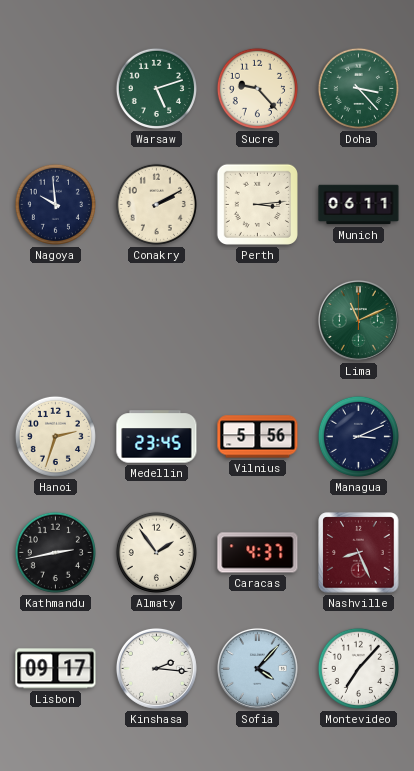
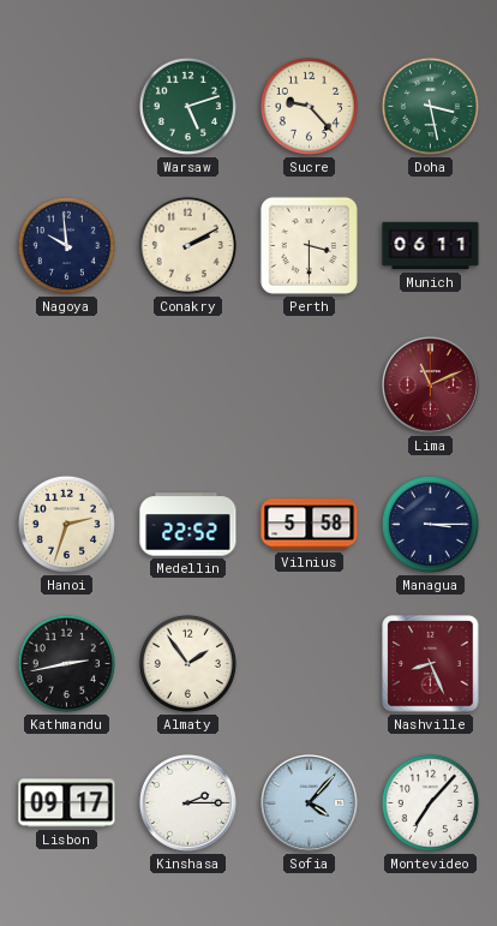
Doha: 3:23 -> 3:28 (430, 106)
Perth: 3:14 -> 3:30 (309, 245)
Lima dial: green -> burgundy (430, 384)
Medellin: 23:45 -> 22:52 (188, 525)
Vilnius: 5:56 -> 5:58 (310, 525)
Managua: 3:11 -> 3:15 (430, 524)
Caracas: 4:37 -> none (258, 553)
Kinshasa: 2:16 -> 2:15 (187, 802)
